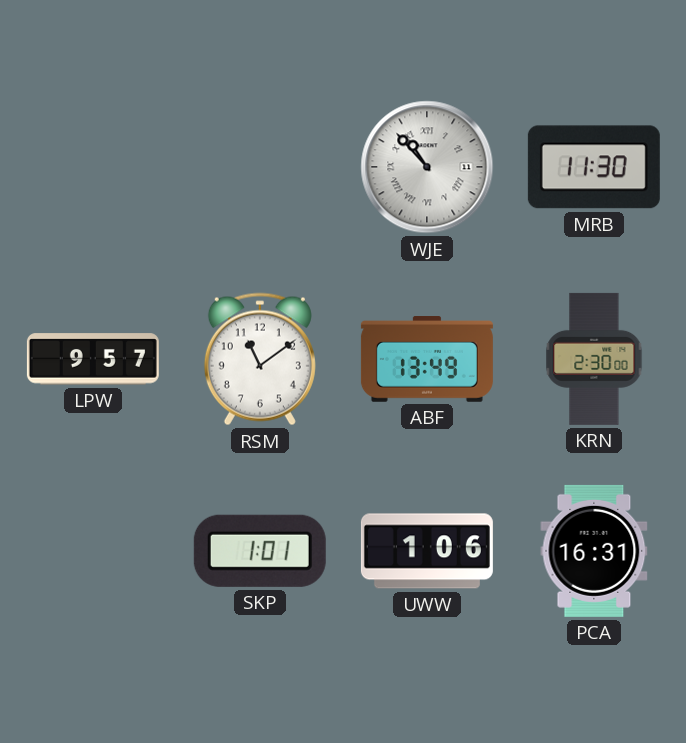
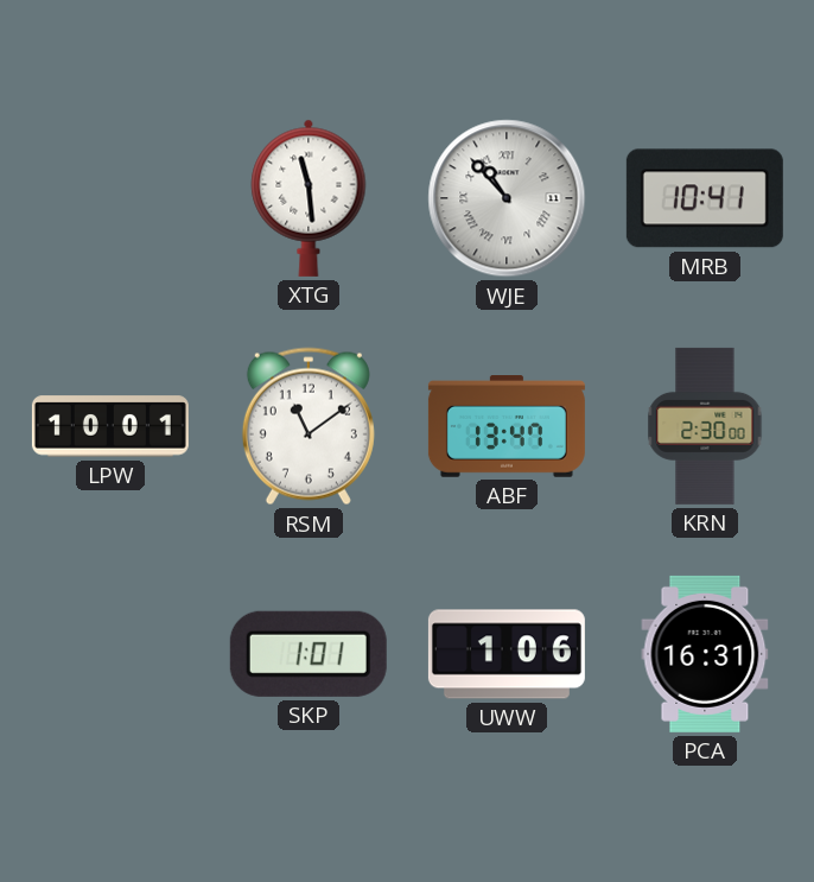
XTG: none -> 11:29 (309, 198)
MRB: 11:30 -> 10:41 (705, 198)
LPW: 9:57 -> 10:01 (110, 426)
ABF: 13:49 -> 13:47 (507, 427)
